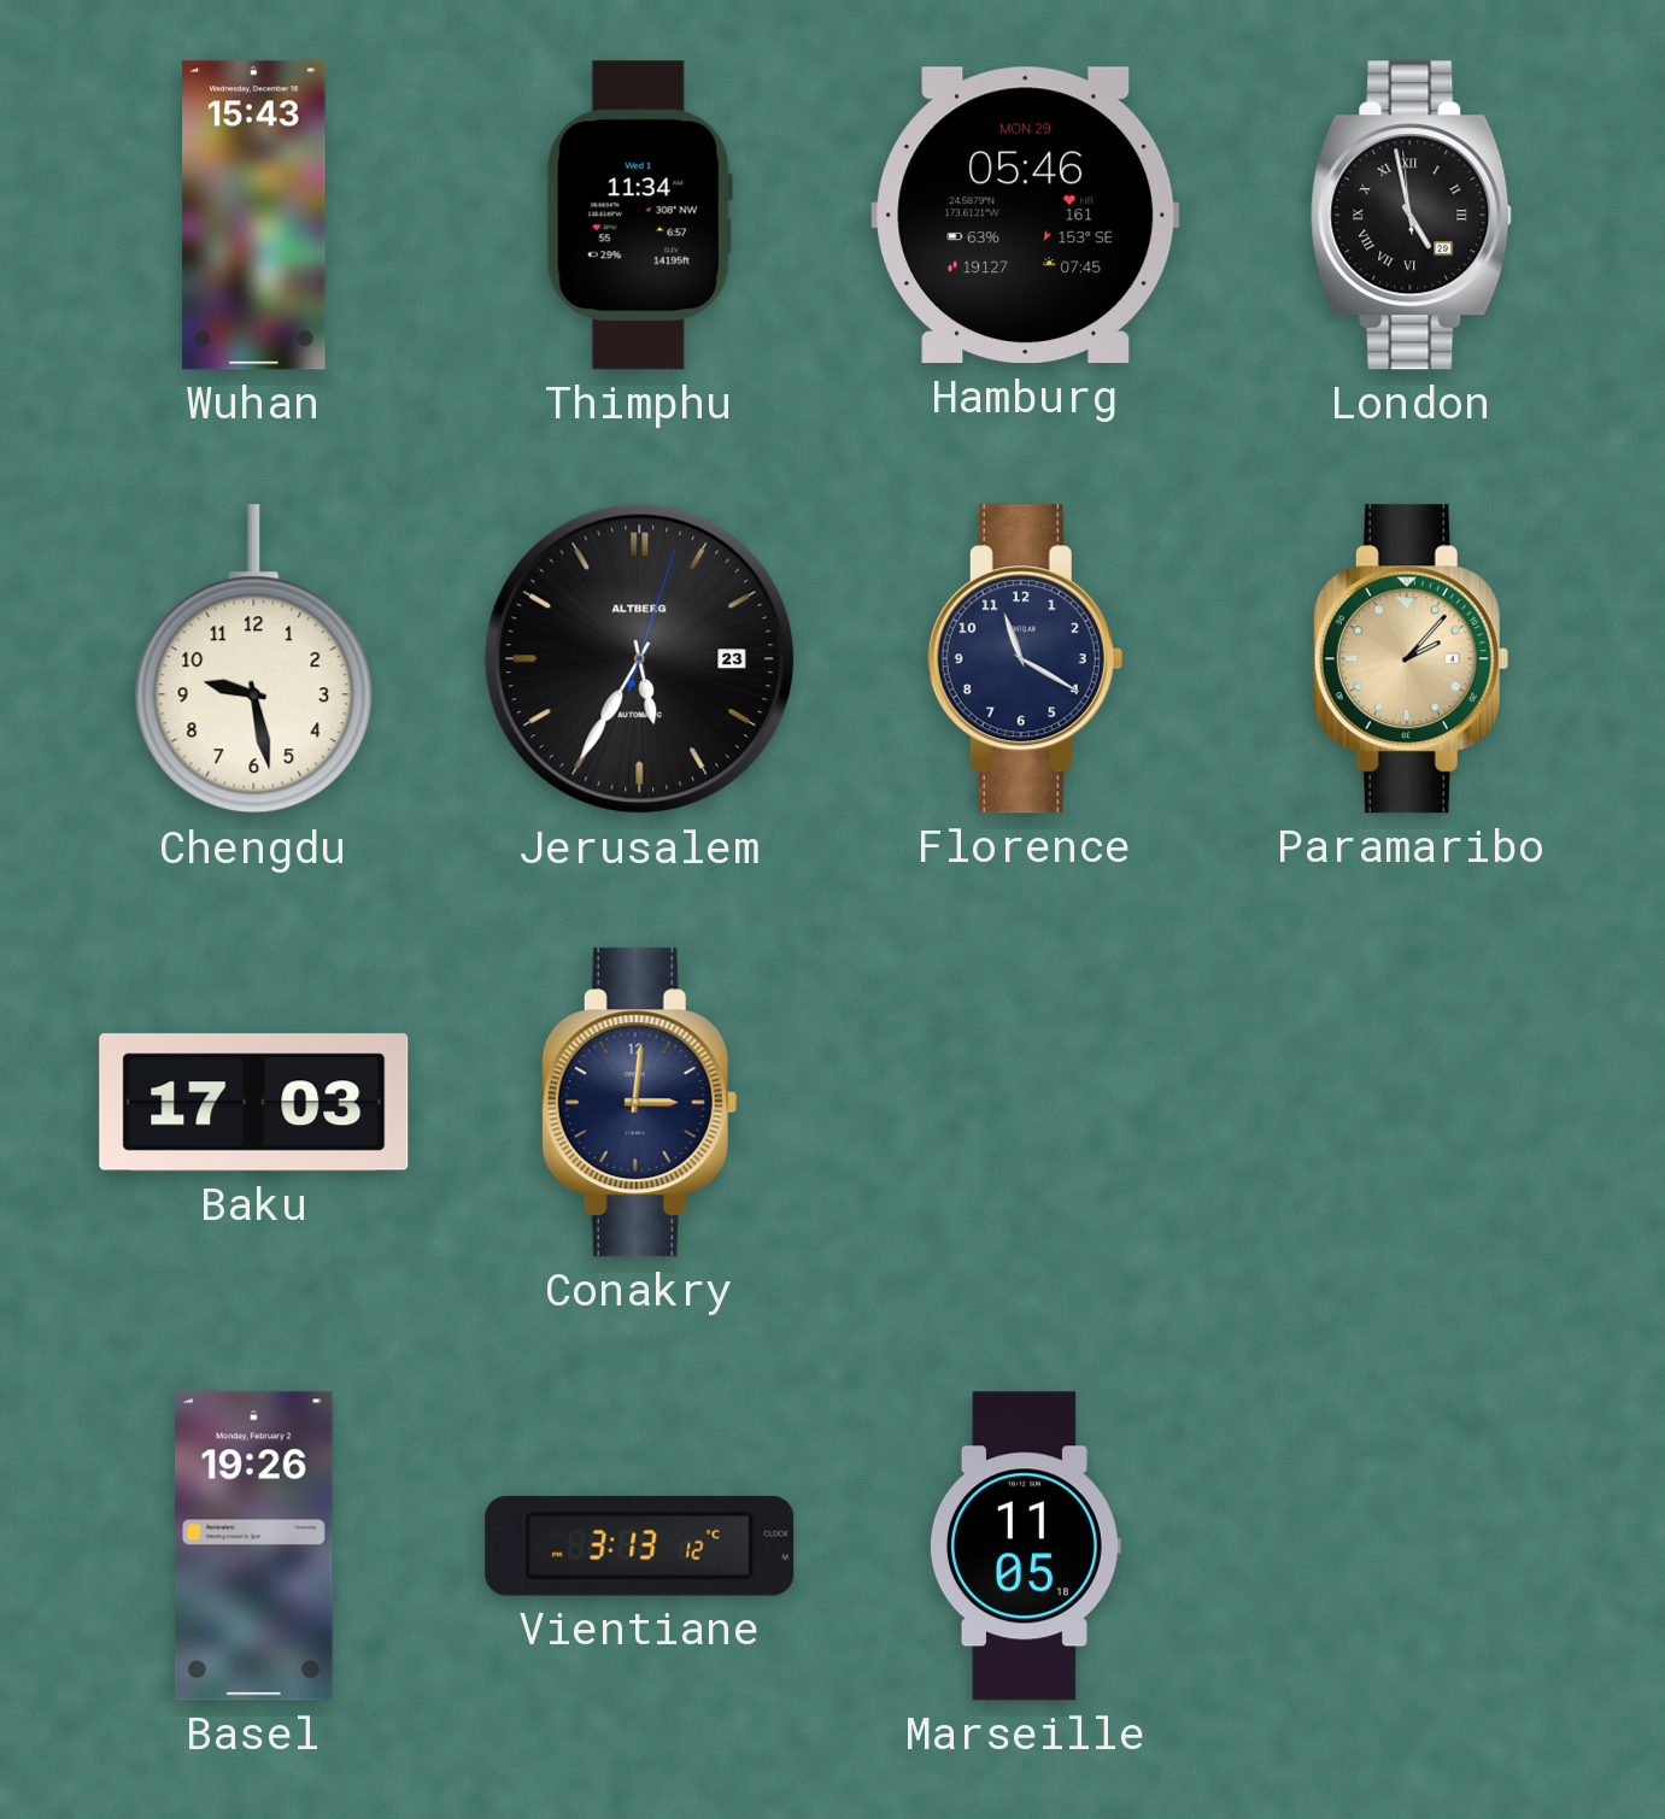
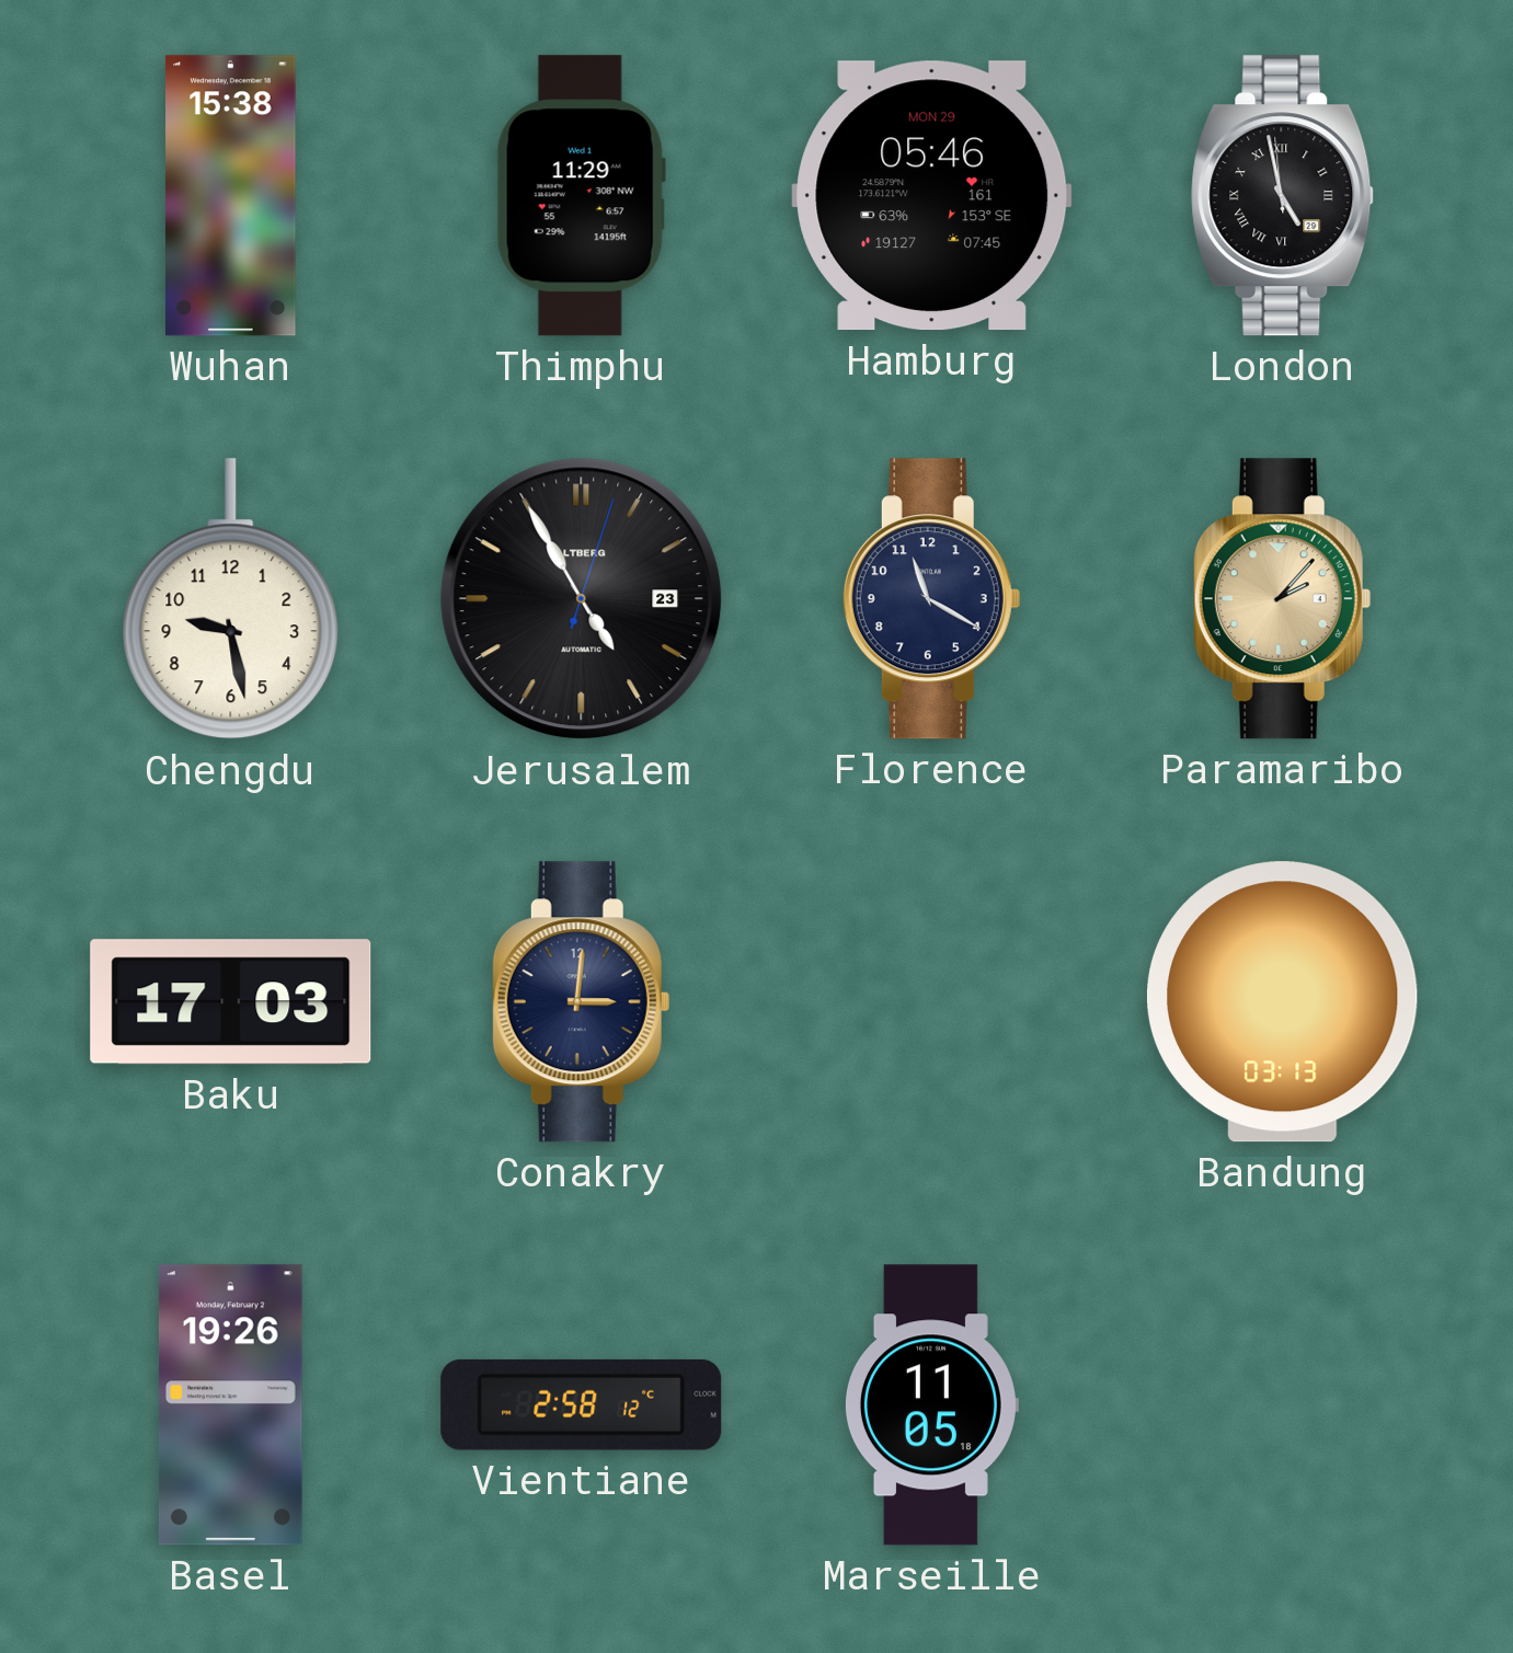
Wuhan: 15:43 -> 15:38 (231, 196)
Thimphu: 11:34 -> 11:29 (581, 196)
Jerusalem: 5:35 -> 4:55 (582, 599)
Bandung: none -> 03:13 (1282, 1002)
Vientiane: 3:13 -> 2:58 (582, 1404)
